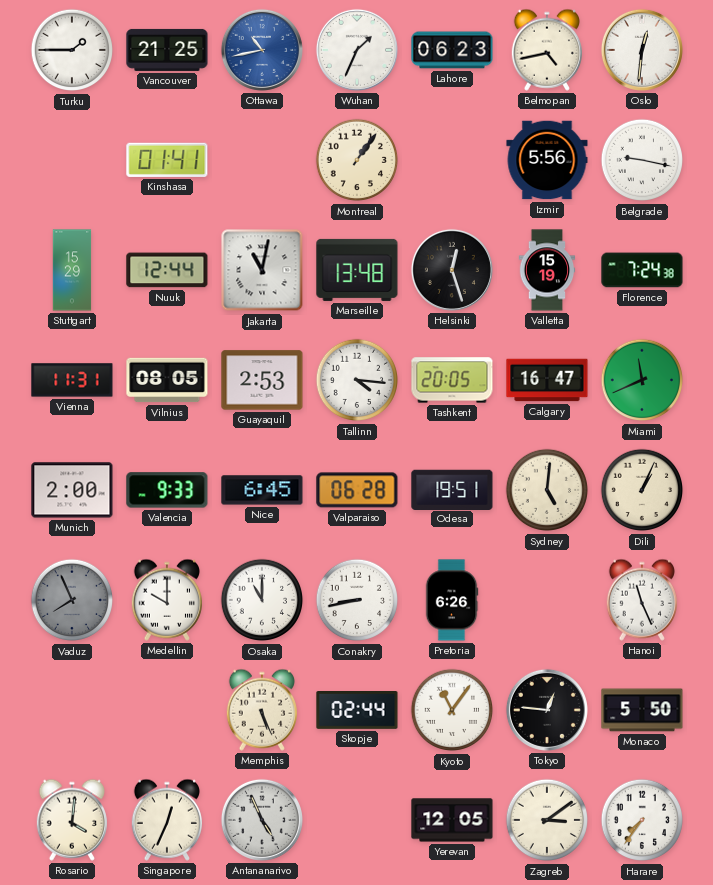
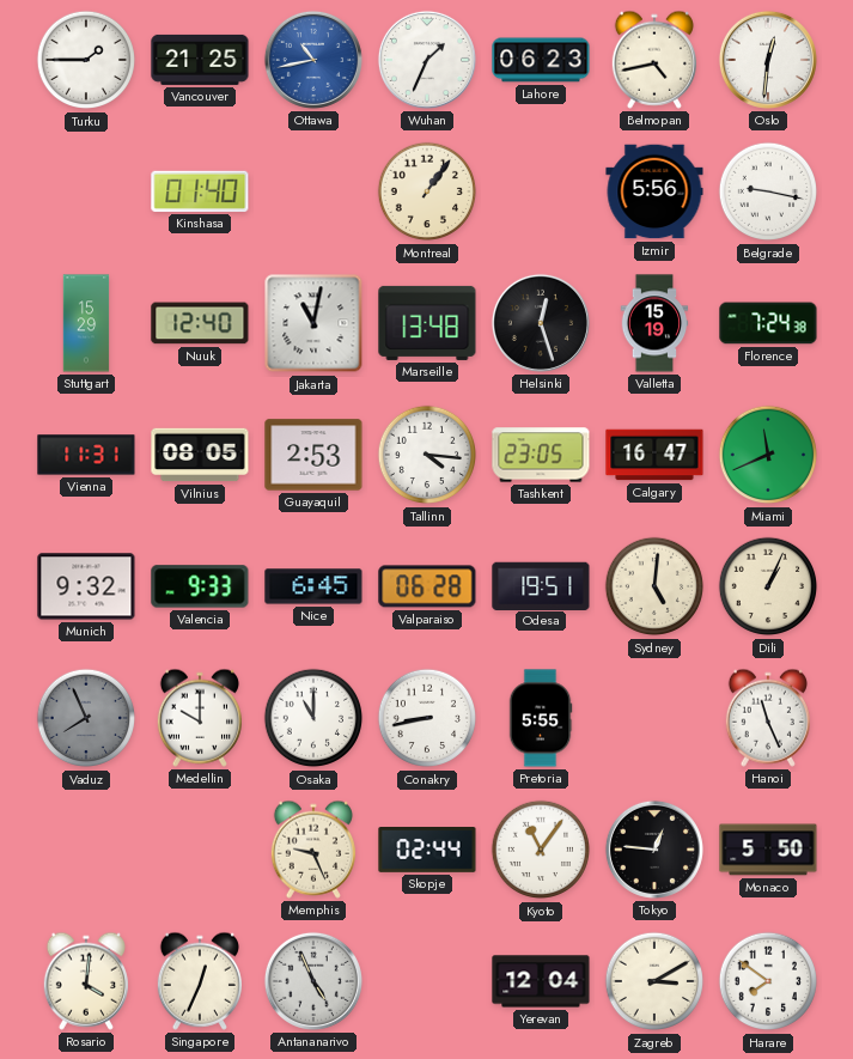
Kinshasa: 01:41 -> 01:40 (200, 191)
Nuuk: 12:44 -> 12:40 (200, 323)
Tashkent: 20:05 -> 23:05 (541, 455)
Munich: 2:00 -> 9:32 (86, 586)
Pretoria: 6:26 -> 5:55 (541, 718)
Memphis: 5:26 -> 9:26 (312, 850)
Yerevan: 12:05 -> 12:04 (541, 981)
Zagreb: 3:09 -> 3:10 (654, 981)
Harare: 7:36 -> 7:51 (768, 981)
